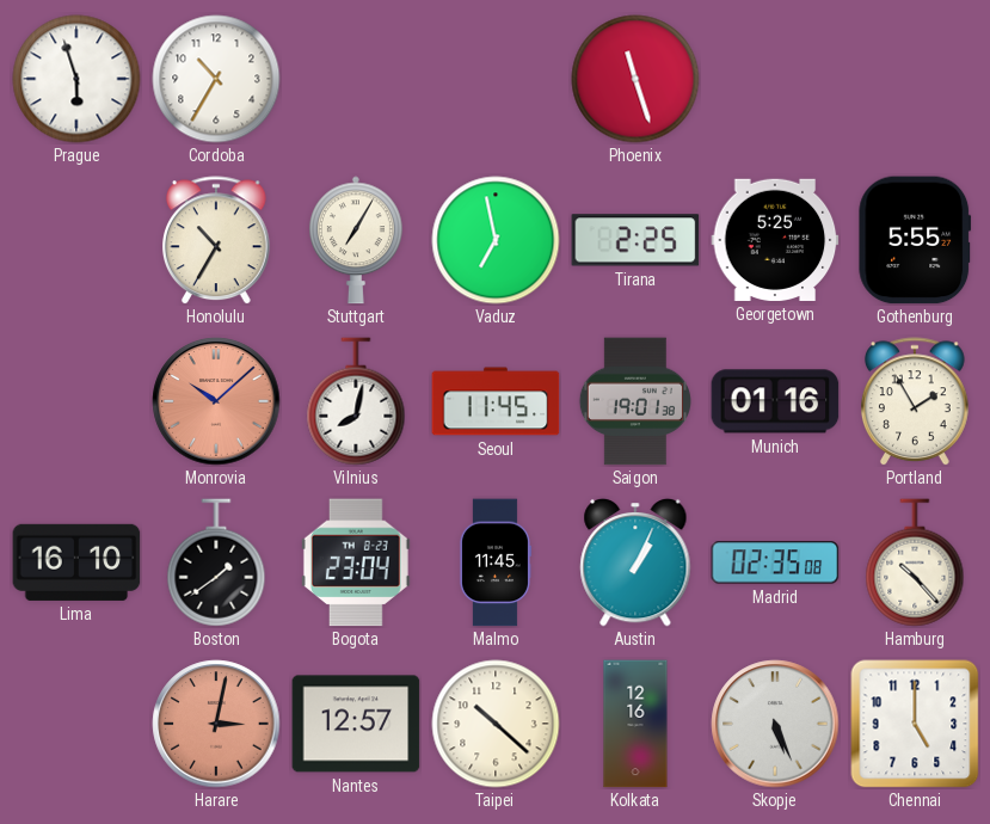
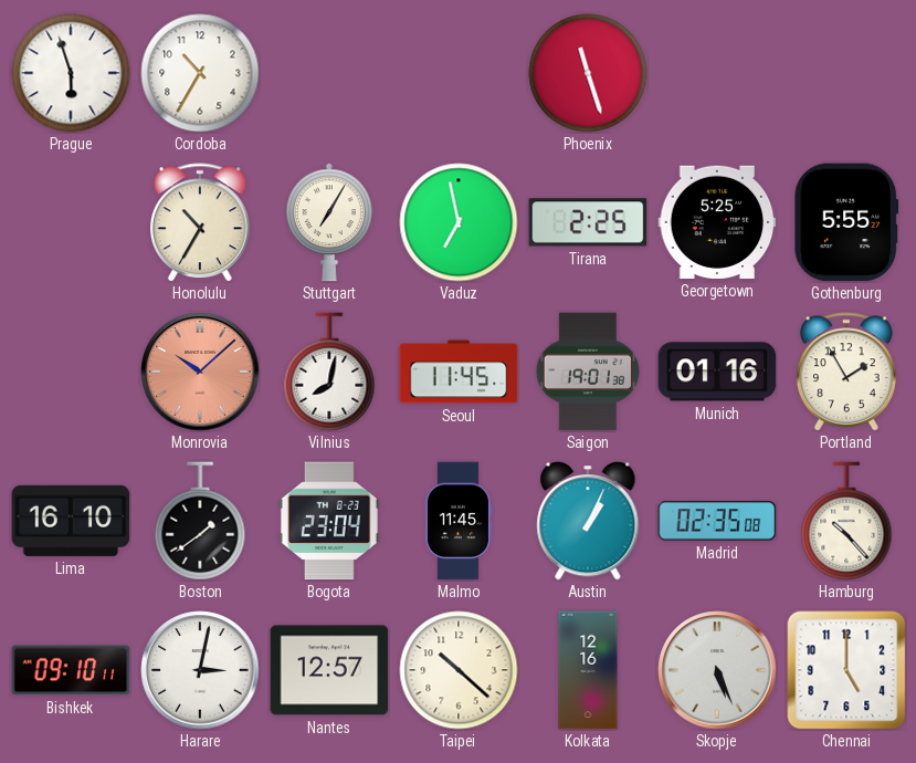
Bishkek: none -> 09:10 (71, 670)
Harare dial: salmon -> white (200, 670)
